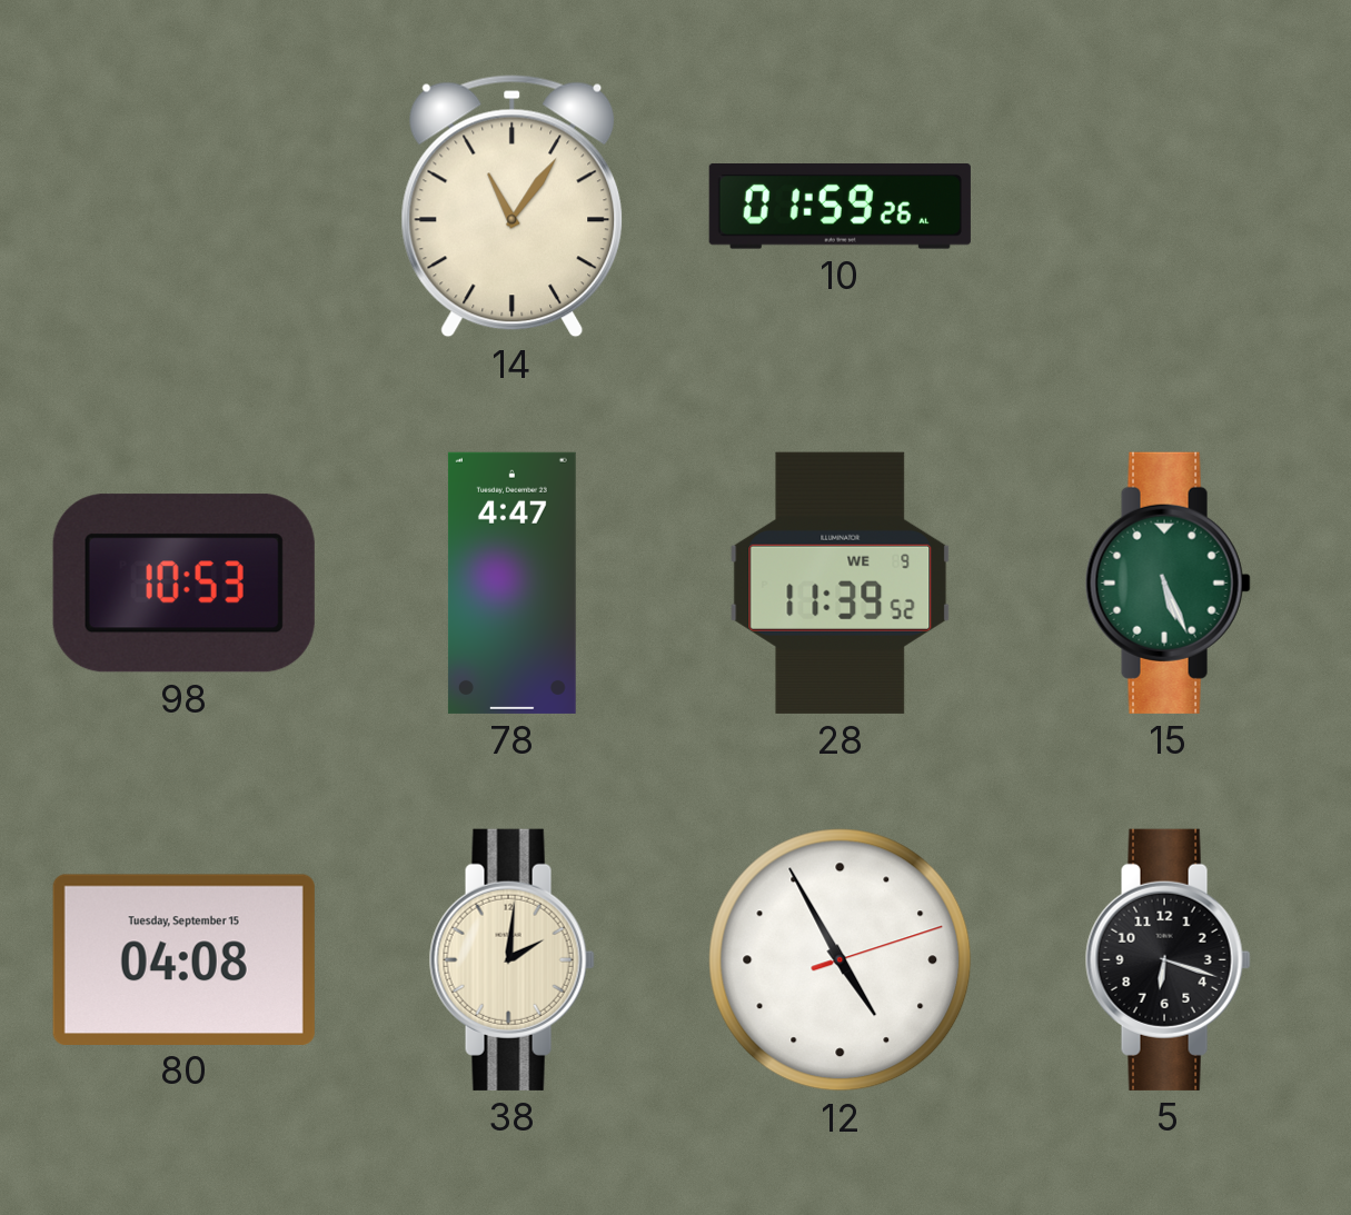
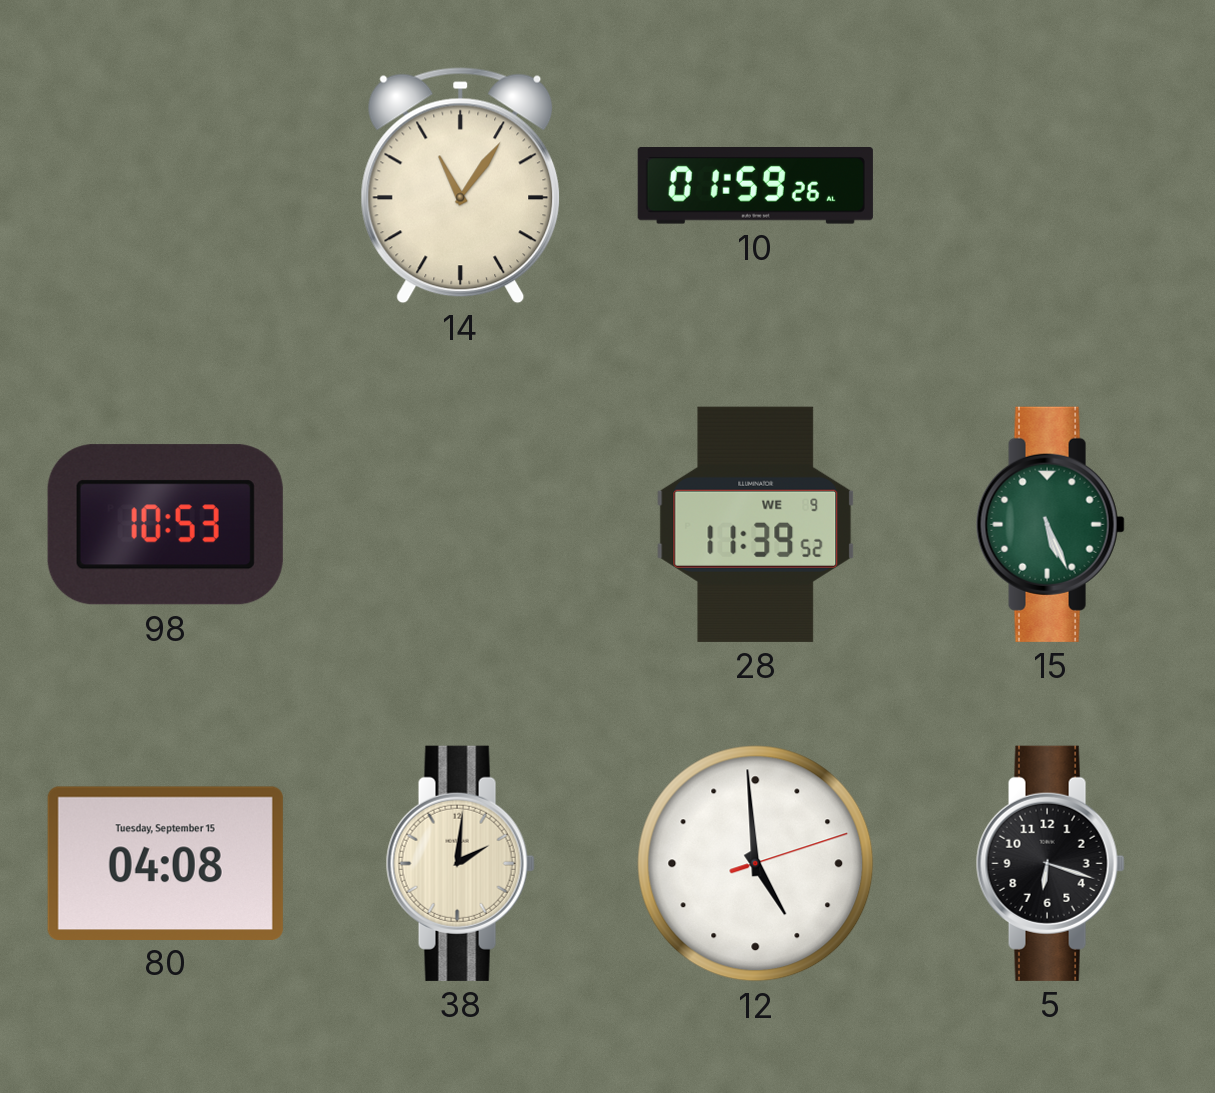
78: 4:47 -> none (511, 582)
12: 4:55 -> 4:59 (756, 864)
